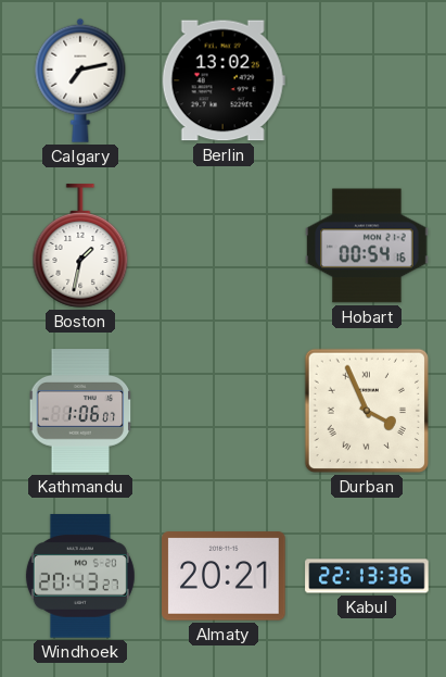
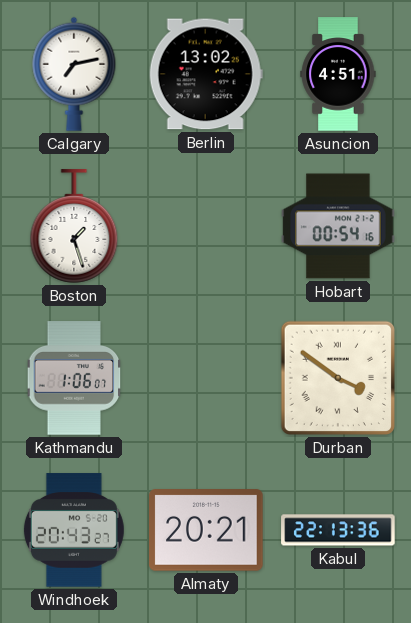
Asuncion: none -> 4:51 (338, 74)
Boston: 1:32 -> 1:27 (74, 226)
Durban: 3:56 -> 3:51 (338, 378)
